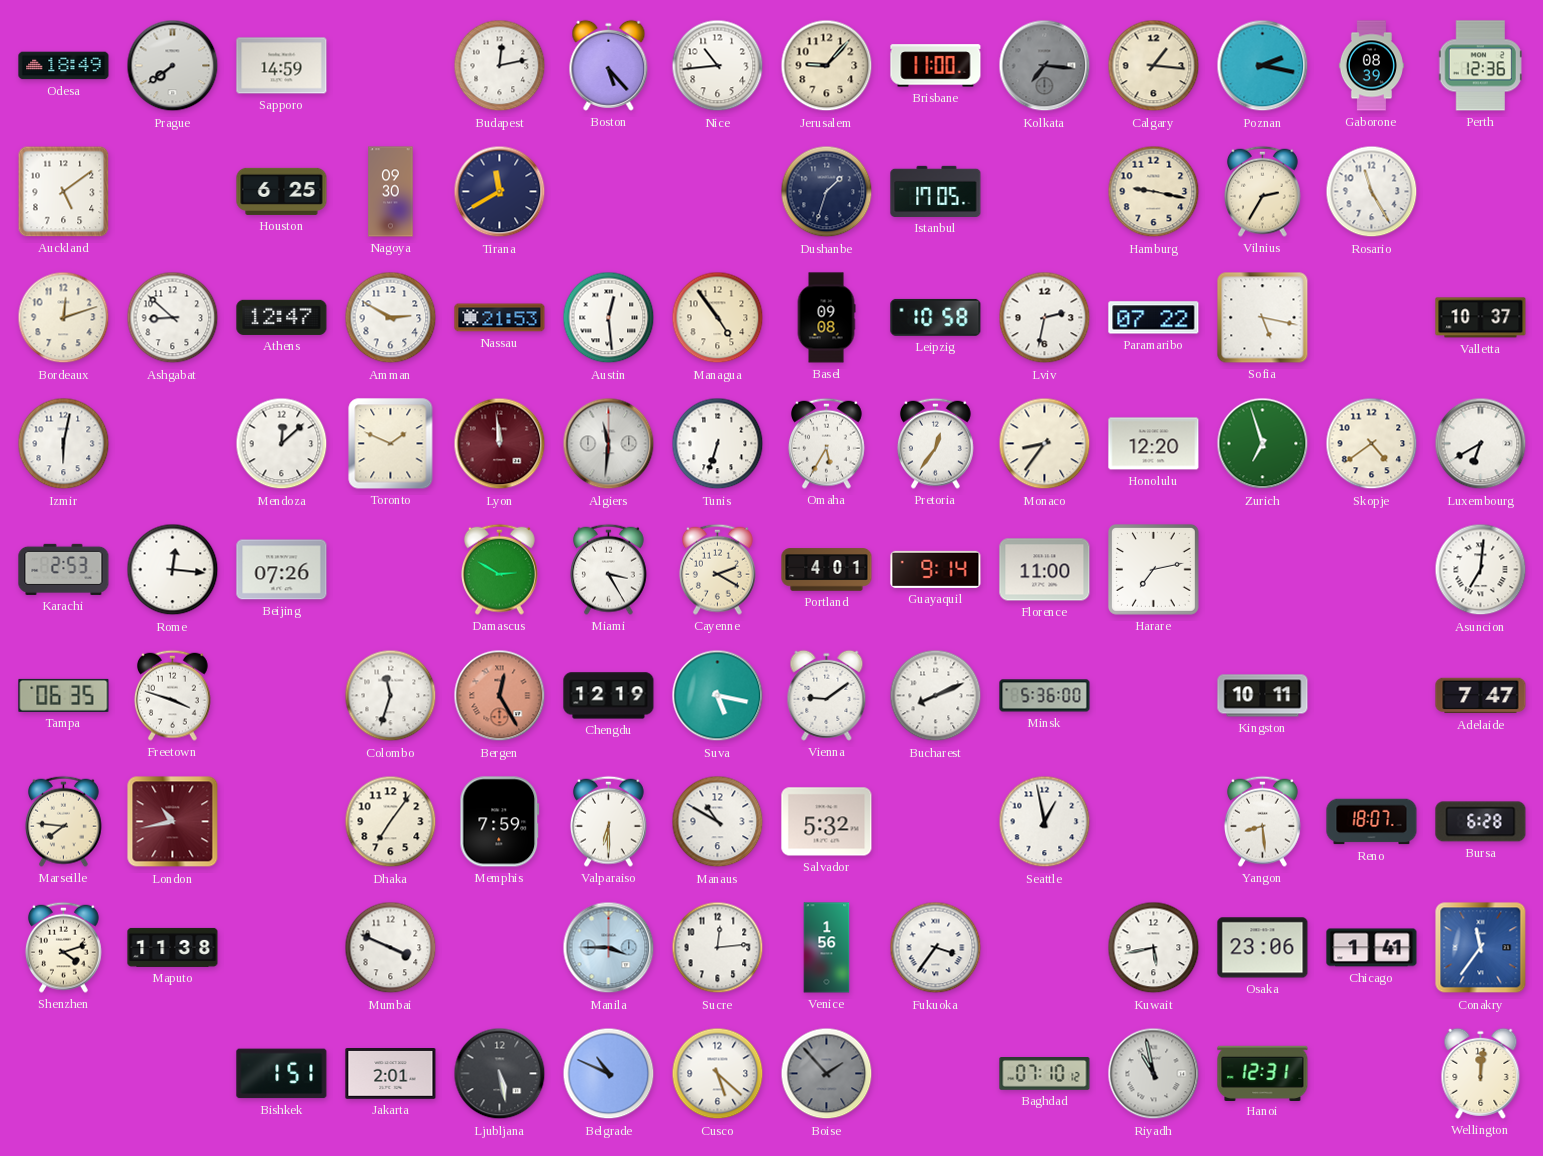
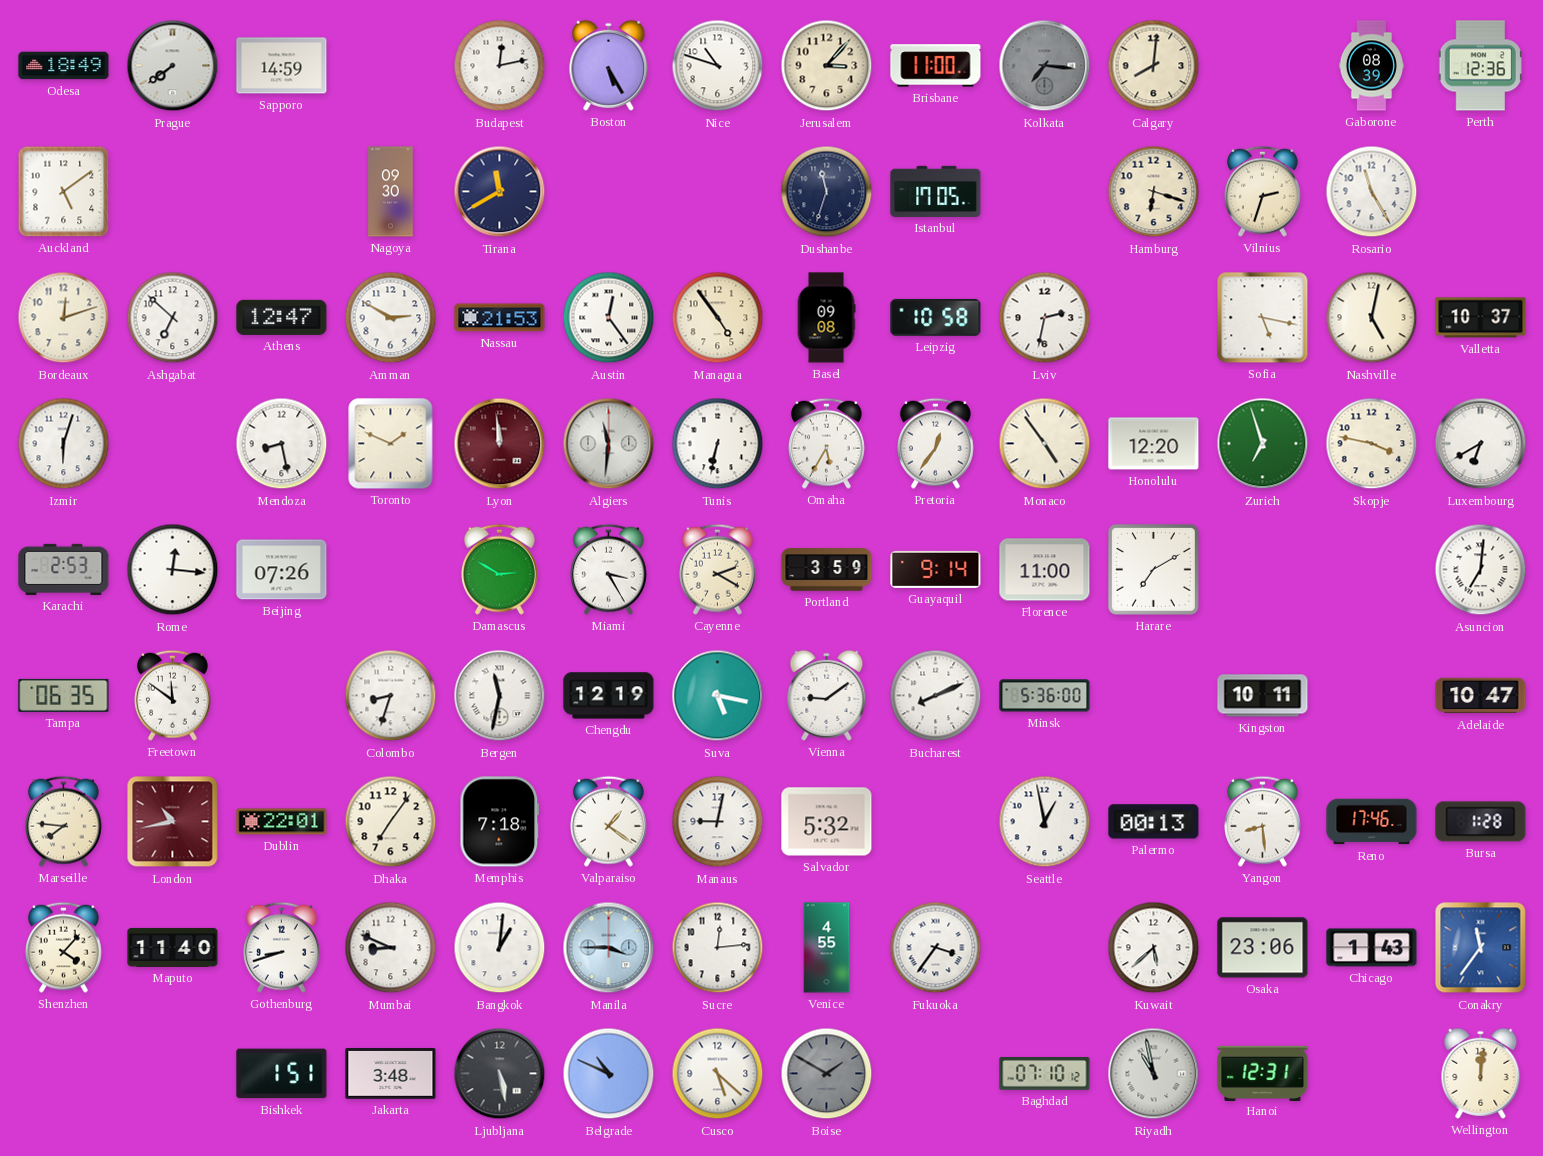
Boston: 5:23 -> 5:25 (609, 65)
Nice: 10:44 -> 10:48 (718, 66)
Jerusalem: 9:07 -> 3:07 (827, 66)
Calgary: 1:16 -> 8:01 (1154, 66)
Poznan: 2:17 -> none (1263, 66)
Houston: 6:25 -> none (282, 191)
Dushanbe: 1:33 -> 11:33 (827, 192)
Hamburg: 9:17 -> 6:18 (1154, 192)
Vilnius: 2:35 -> 2:33 (1262, 191)
Ashgabat: 8:52 -> 6:52 (173, 318)
Austin: 12:29 -> 12:24 (609, 318)
Paramaribo: 07:22 -> none (1154, 318)
Nashville: none -> 5:02 (1372, 318)
Izmir: 6:02 -> 6:03 (64, 444)
Mendoza: 12:08 -> 8:28 (282, 444)
Tunis: 6:33 -> 6:32 (718, 444)
Monaco: 8:36 -> 4:54 (1045, 444)
Skopje: 4:39 -> 3:47 (1372, 444)
Portland: 4:01 -> 3:59 (827, 570)
Harare: 7:13 -> 7:10 (1153, 569)
Freetown: 3:48 -> 11:51 (172, 695)
Colombo: 11:33 -> 8:33 (391, 696)
Bergen: 12:25 -> 11:32 (500, 696)
Bergen dial: salmon -> white (500, 696)
Adelaide: 7:47 -> 10:47 (1481, 696)
Dublin: none -> 22:01 (282, 822)
Memphis: 7:59 -> 7:18 (500, 822)
Valparaiso: 6:30 -> 1:21 (608, 821)
Manaus: 10:50 -> 9:02 (718, 822)
Palermo: none -> 00:13 (1154, 822)
Reno: 18:07 -> 17:46 (1372, 822)
Bursa: 6:28 -> 1:28 (1481, 822)
Shenzhen: 4:12 -> 4:07 (63, 947)
Maputo: 11:38 -> 11:40 (173, 947)
Gothenburg: none -> 8:42 (281, 947)
Mumbai: 3:49 -> 8:49 (391, 948)
Bangkok: none -> 1:01 (500, 948)
Venice: 1:56 -> 4:55 (827, 948)
Kuwait: 5:43 -> 5:38 (1154, 948)
Chicago: 1:41 -> 1:43 (1372, 948)
Jakarta: 2:01 -> 3:48 (391, 1074)
Boise: 1:53 -> 1:50 (827, 1074)
